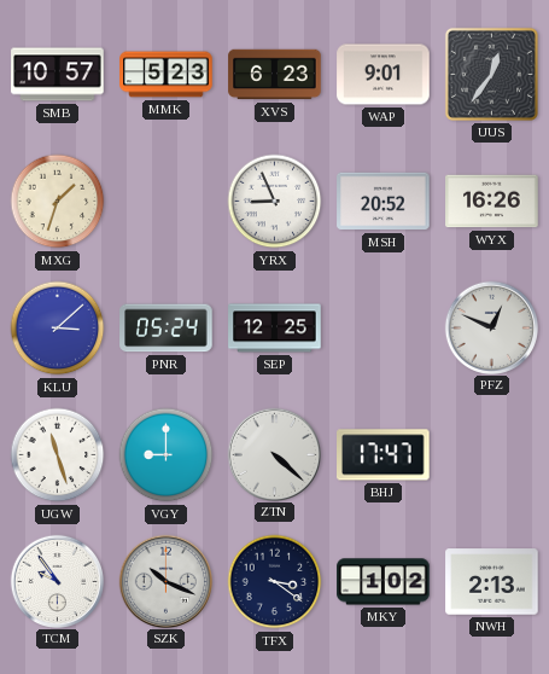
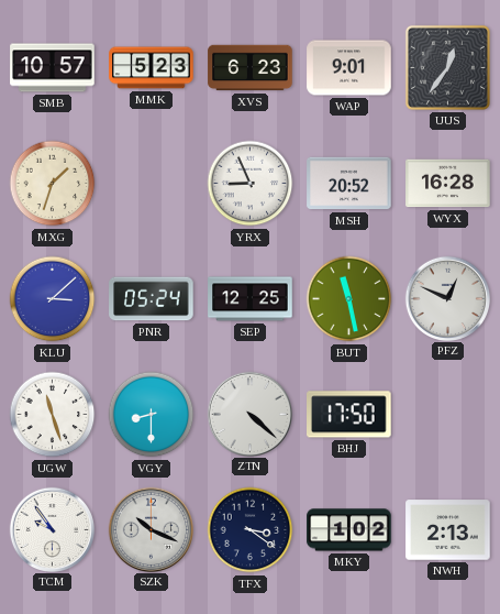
WYX: 16:26 -> 16:28 (448, 184)
BUT: none -> 11:28 (349, 299)
VGY: 9:00 -> 8:30 (152, 415)
BHJ: 17:47 -> 17:50 (349, 415)
